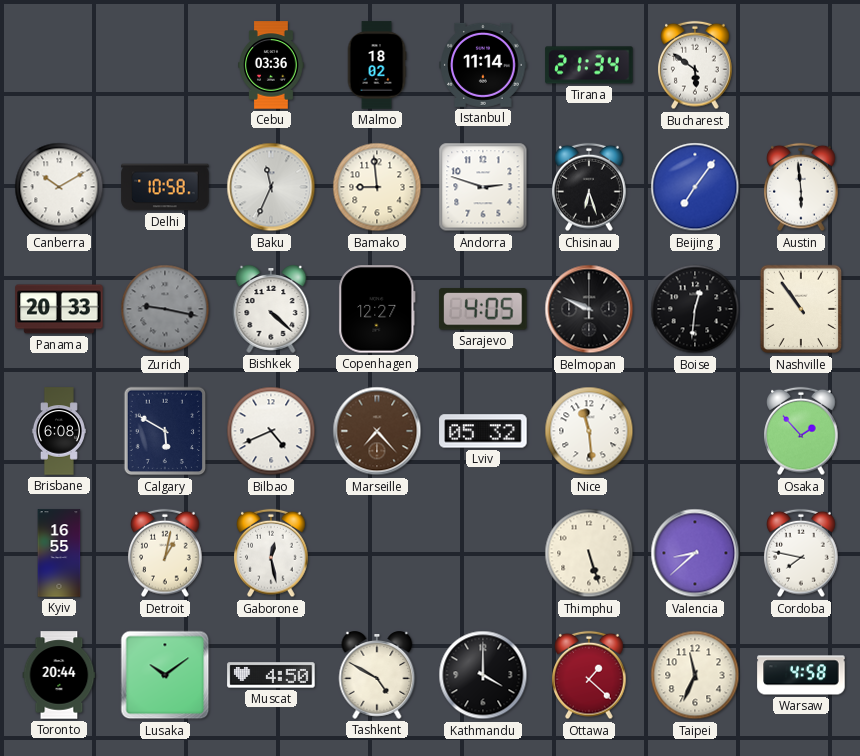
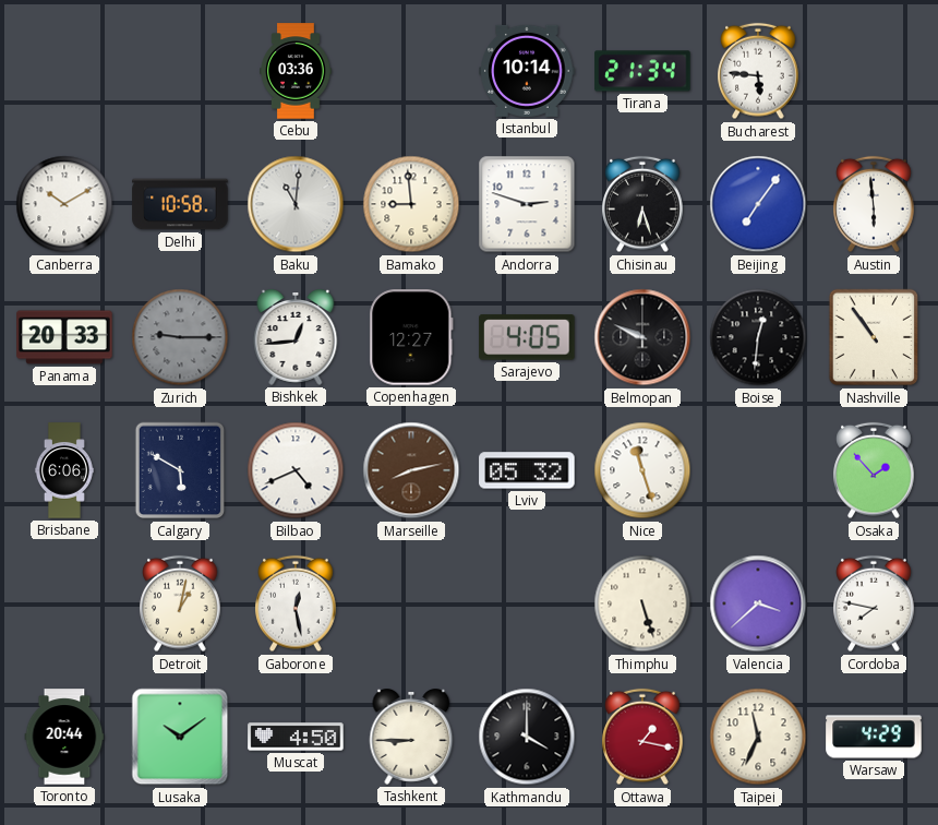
Malmo: 18:02 -> none (377, 65)
Istanbul: 11:14 -> 10:14 (527, 71)
Bucharest: 5:51 -> 5:46 (758, 71)
Baku: 11:34 -> 11:01 (296, 204)
Zurich: 9:17 -> 9:15 (180, 337)
Bishkek: 4:22 -> 12:44 (296, 338)
Brisbane: 6:08 -> 6:06 (64, 470)
Marseille: 7:23 -> 8:13 (411, 470)
Nice: 11:29 -> 11:27 (642, 470)
Kyiv: 16:55 -> none (59, 553)
Valencia: 8:38 -> 3:38 (758, 603)
Tashkent: 4:50 -> 8:45 (411, 738)
Ottawa: 1:22 -> 1:17 (642, 737)
Warsaw: 4:58 -> 4:29 (874, 737)
